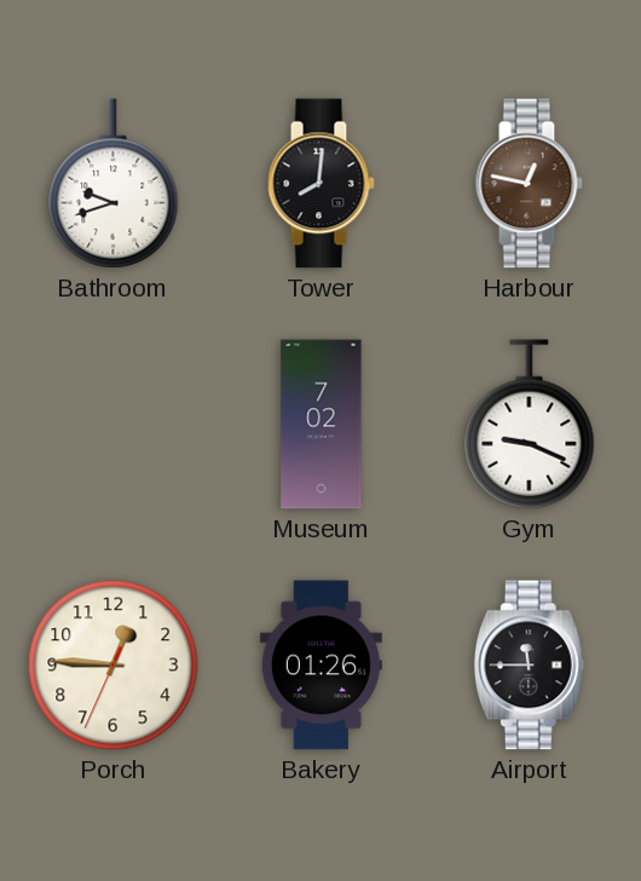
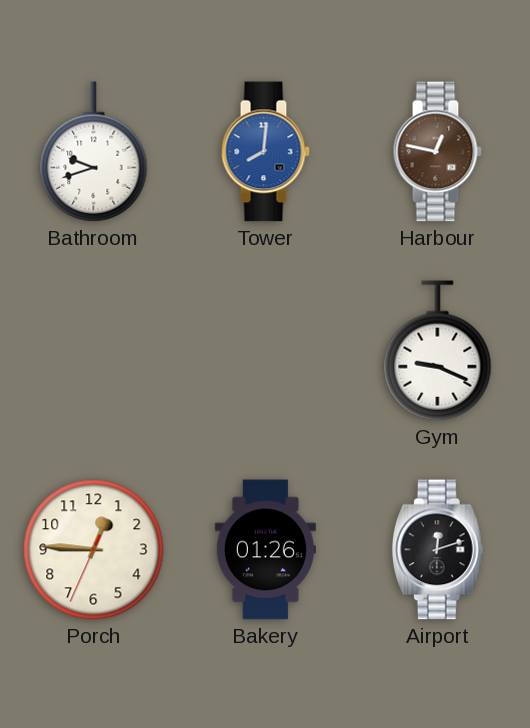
Tower dial: black -> blue (265, 152)
Museum: 7:02 -> none (322, 425)
Airport: 11:45 -> 12:12 (437, 550)
